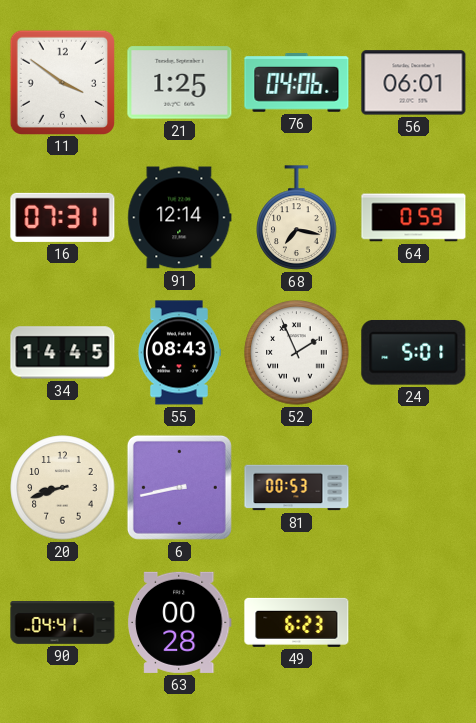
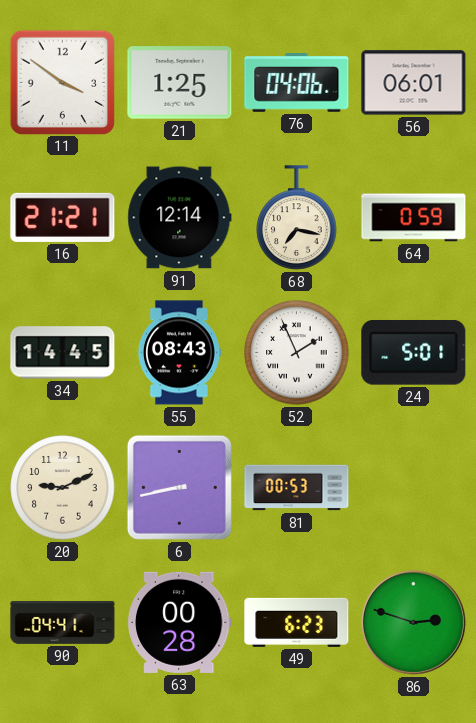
16: 07:31 -> 21:21 (63, 217)
20: 8:42 -> 9:11 (63, 488)
86: none -> 2:48 (413, 622)
